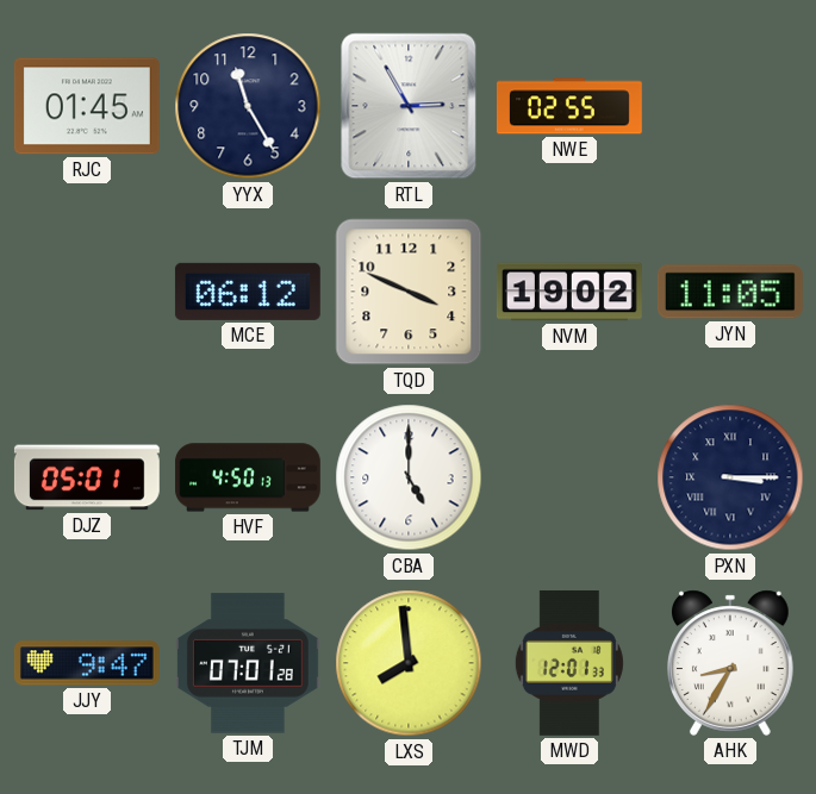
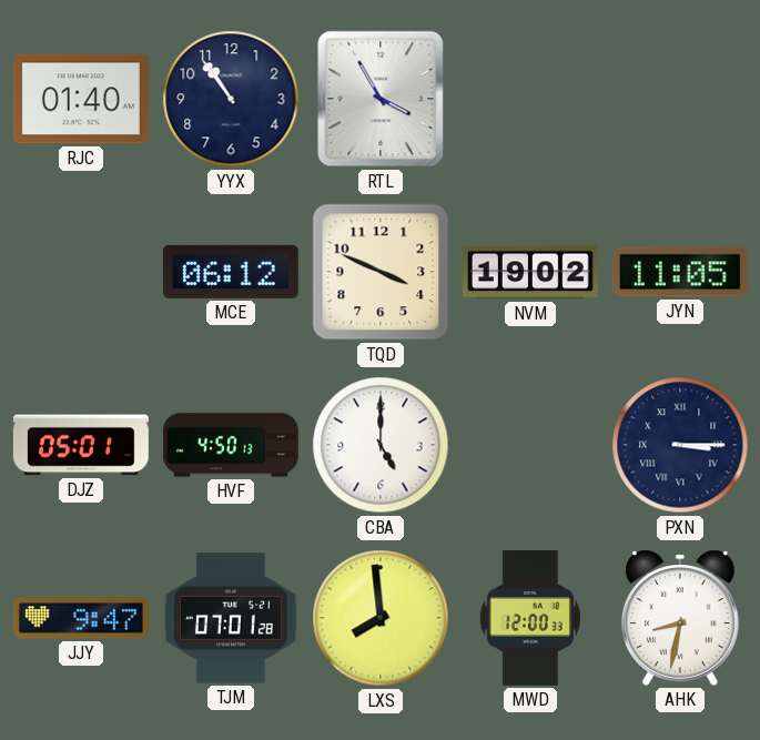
RJC: 01:45 -> 01:40 (81, 99)
YYX: 11:25 -> 10:54 (231, 99)
RTL: 2:55 -> 3:55 (381, 99)
NWE: 02:55 -> none (569, 106)
MWD: 12:01 -> 12:00 (530, 618)
AHK: 8:35 -> 8:32 (681, 618)
